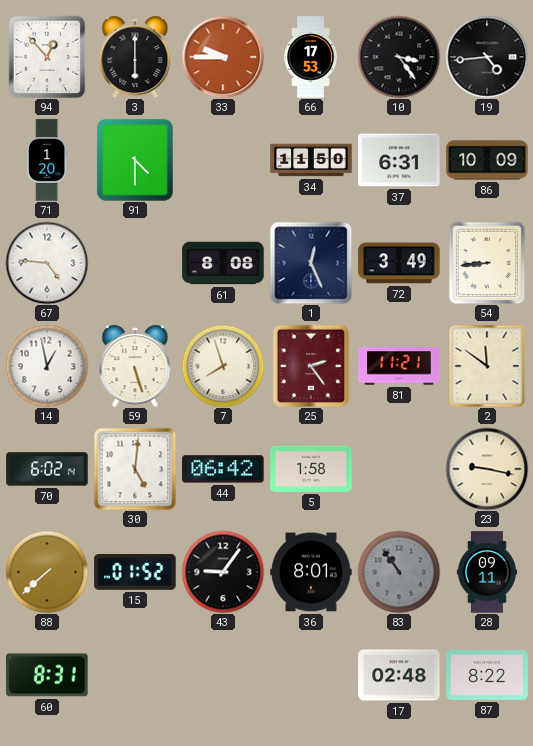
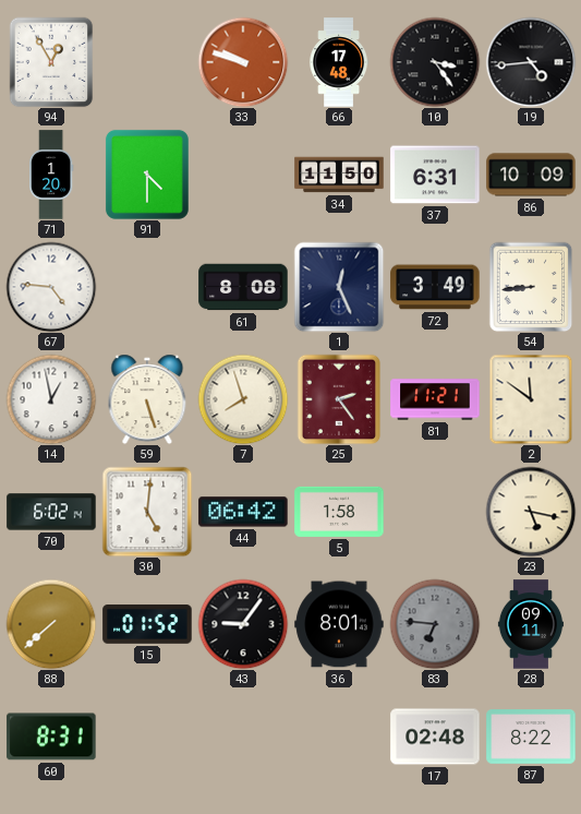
94: 12:53 -> 12:55 (51, 62)
3: 6:00 -> none (135, 57)
33: 9:45 -> 9:48 (243, 62)
66: 17:53 -> 17:48 (338, 62)
23: 9:17 -> 5:17 (531, 512)
83: 10:54 -> 6:46 (435, 624)
